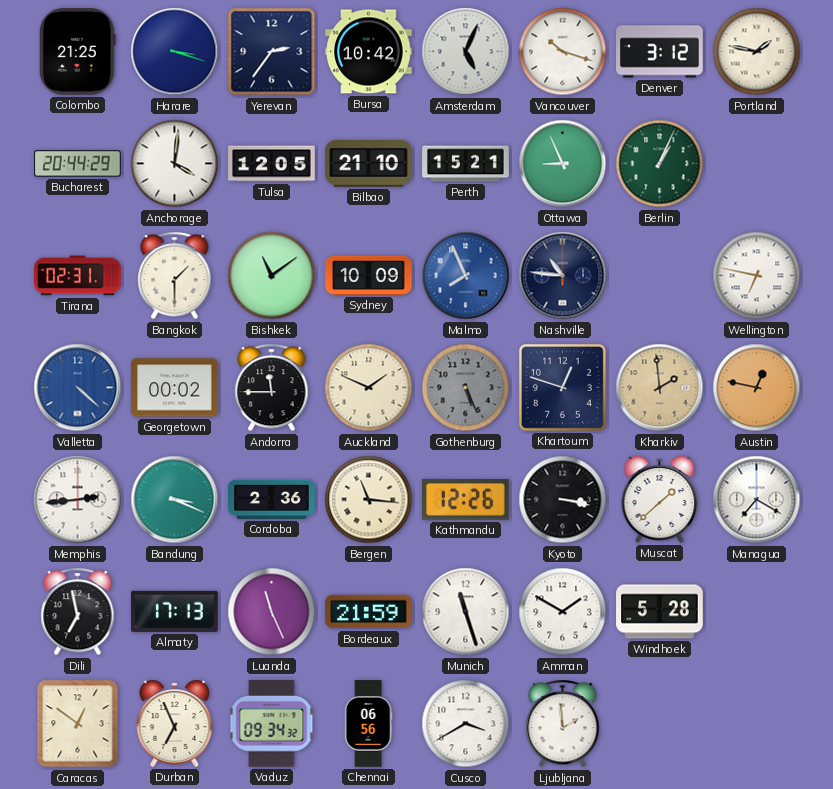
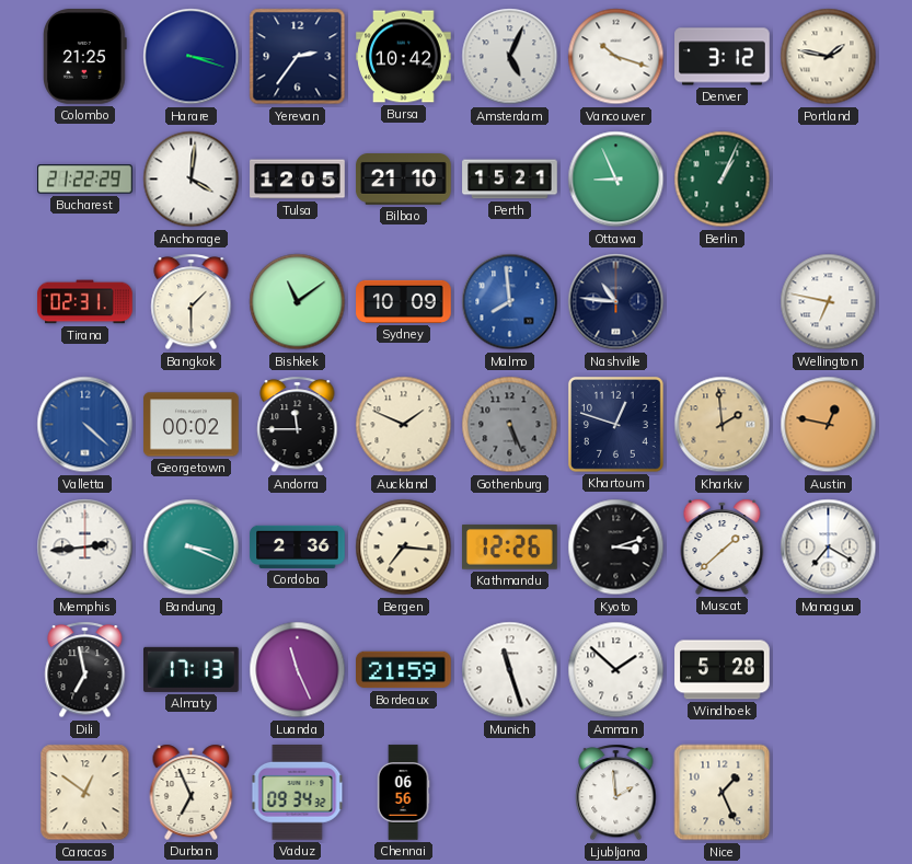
Bucharest: 20:44 -> 21:22 (85, 180)
Malmo: 7:56 -> 7:59 (510, 302)
Bergen: 11:16 -> 7:16 (404, 548)
Kyoto: 3:17 -> 3:12 (616, 548)
Amman: 1:50 -> 1:52 (616, 670)
Cusco: 3:40 -> none (466, 724)
Nice: none -> 1:26 (723, 793)
